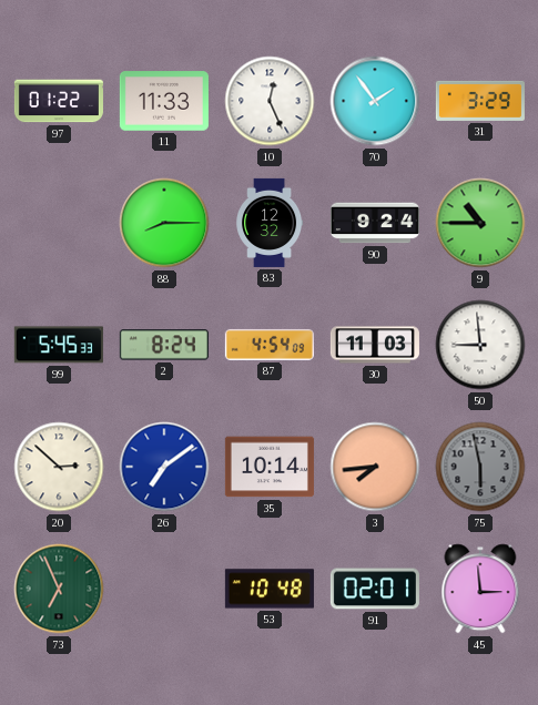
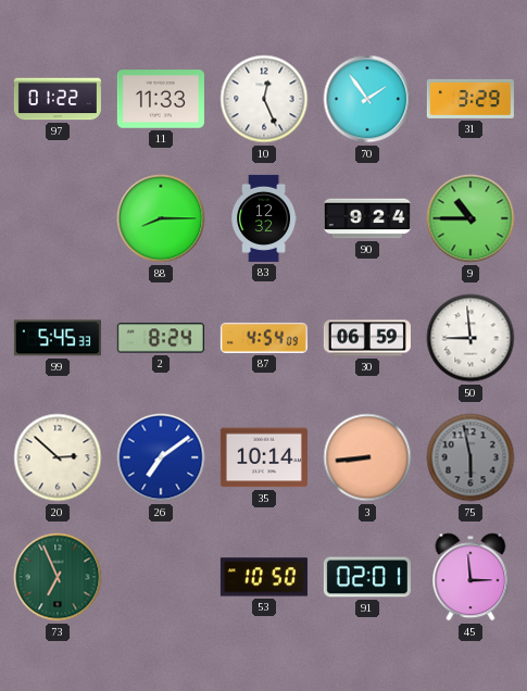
30: 11:03 -> 06:59 (367, 338)
3: 7:44 -> 8:44 (367, 457)
53: 10:48 -> 10:50 (264, 577)
